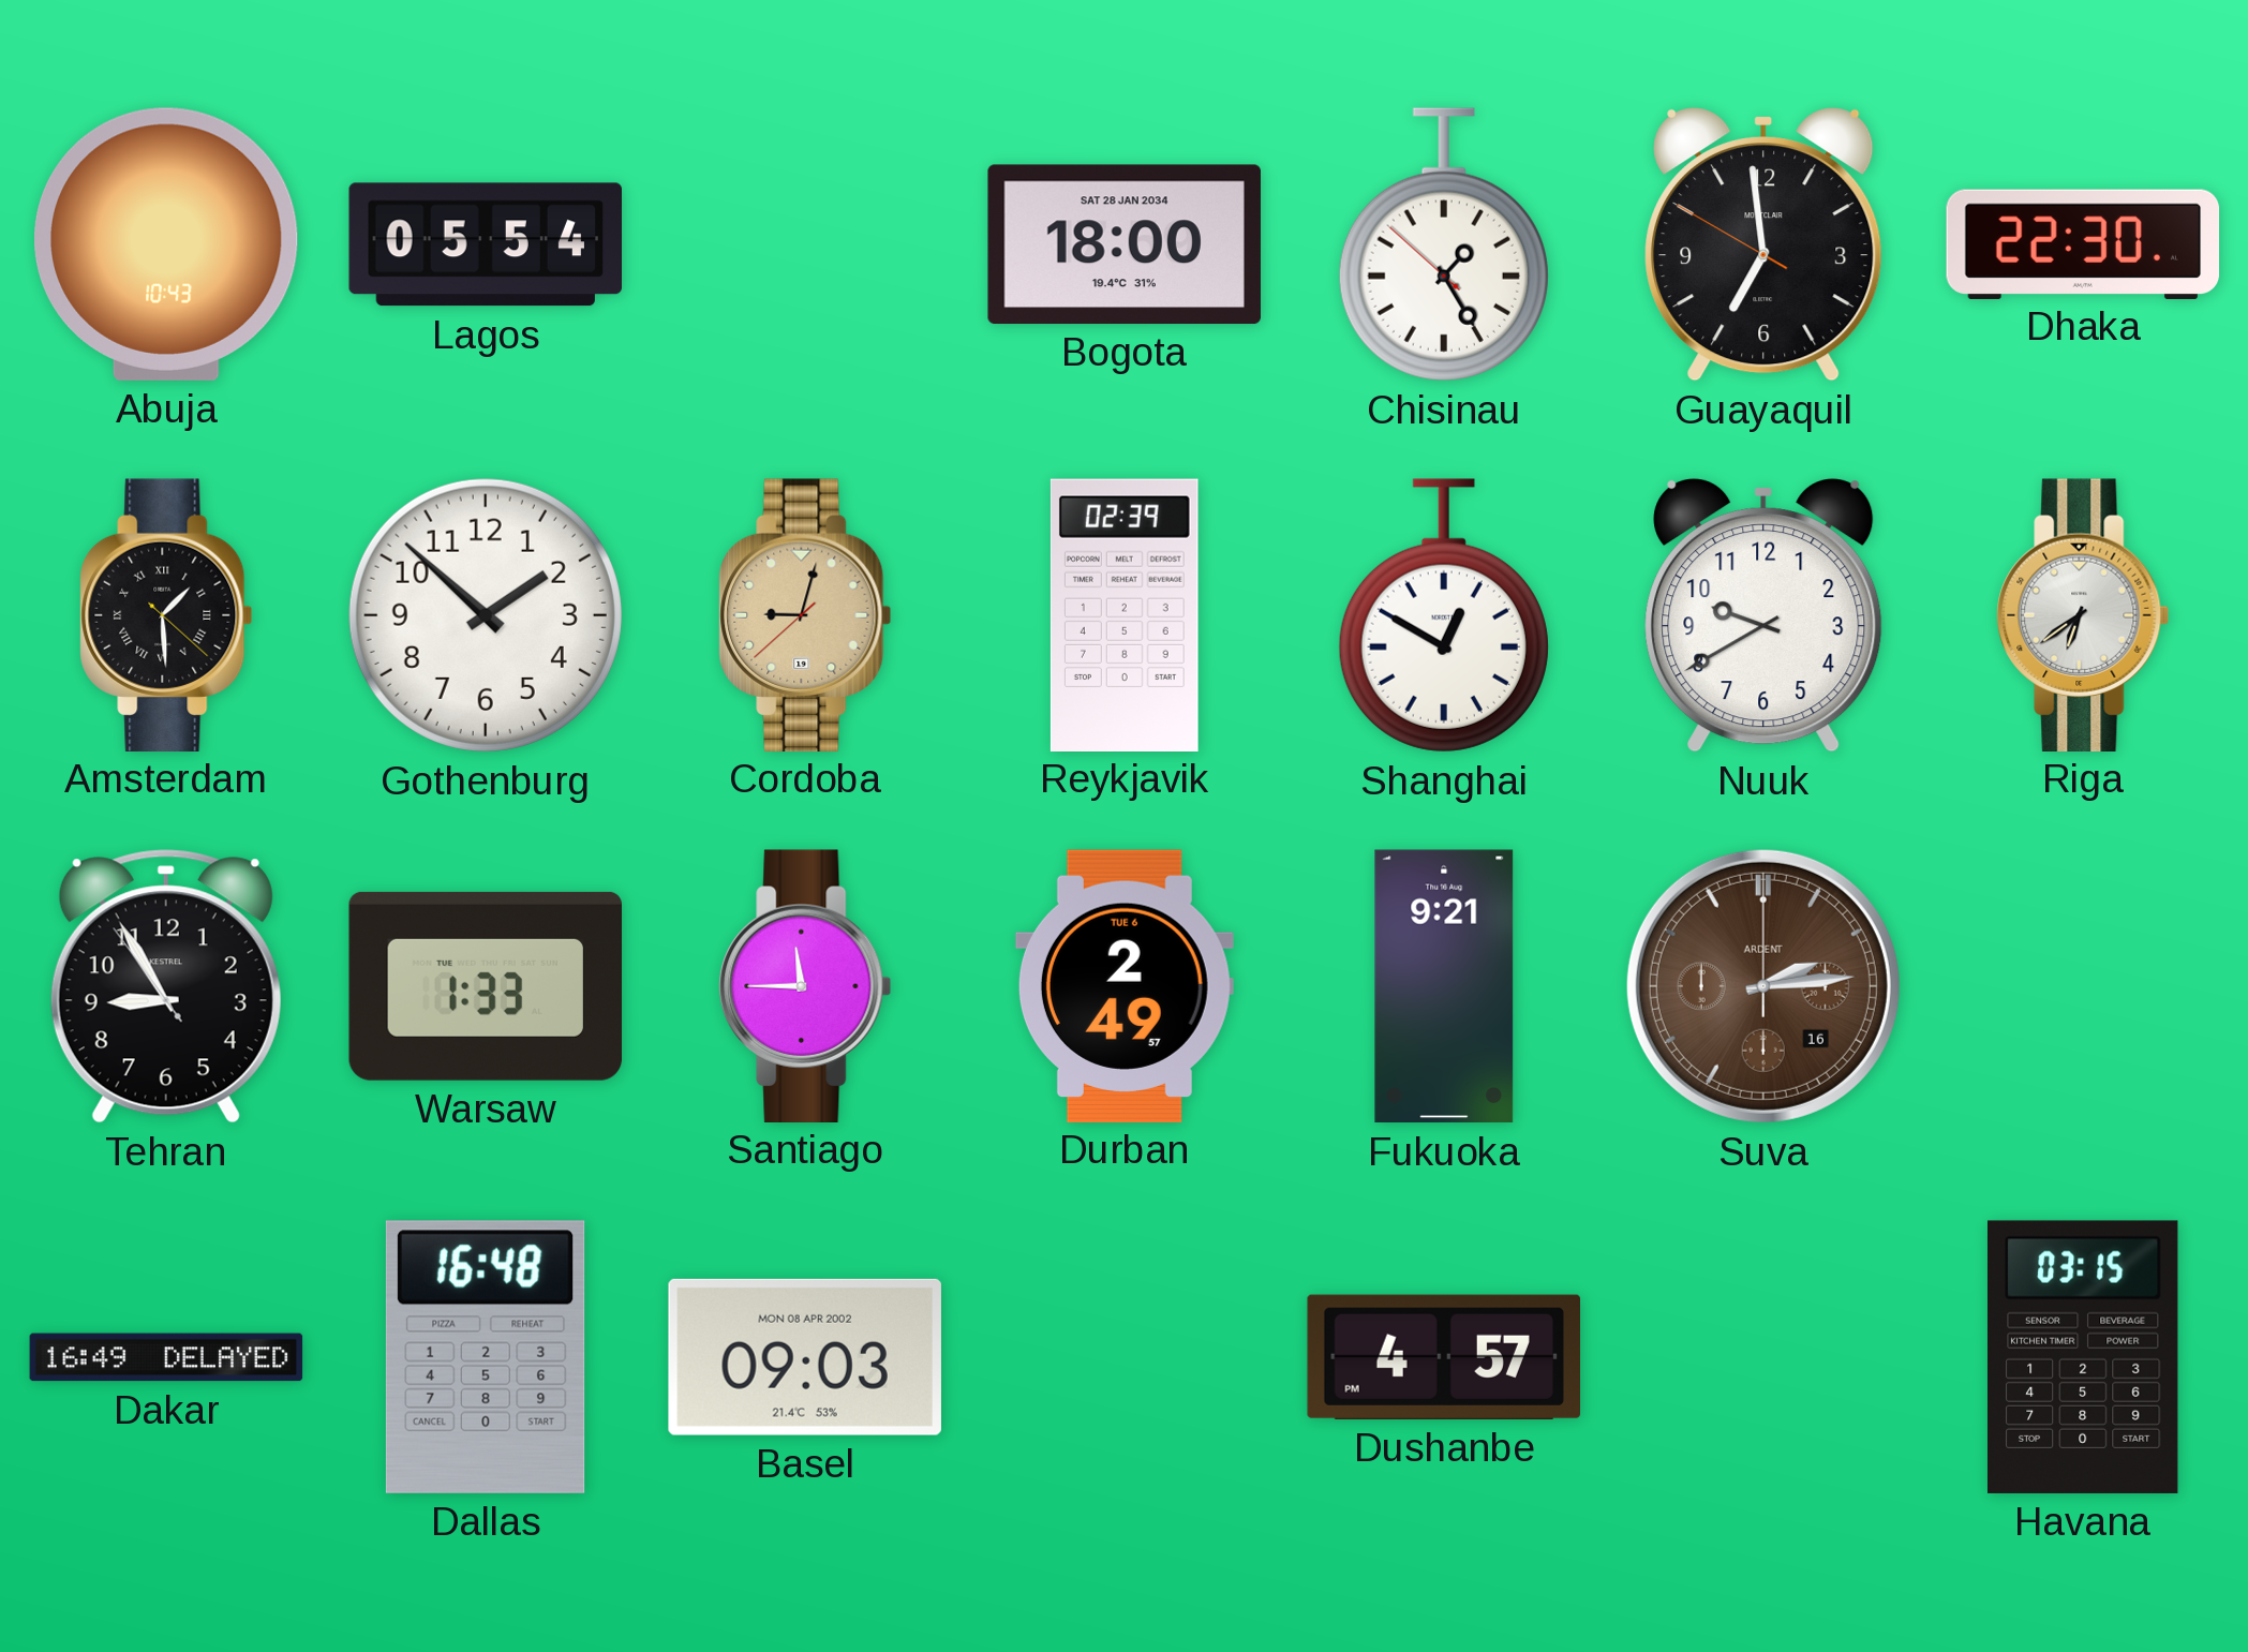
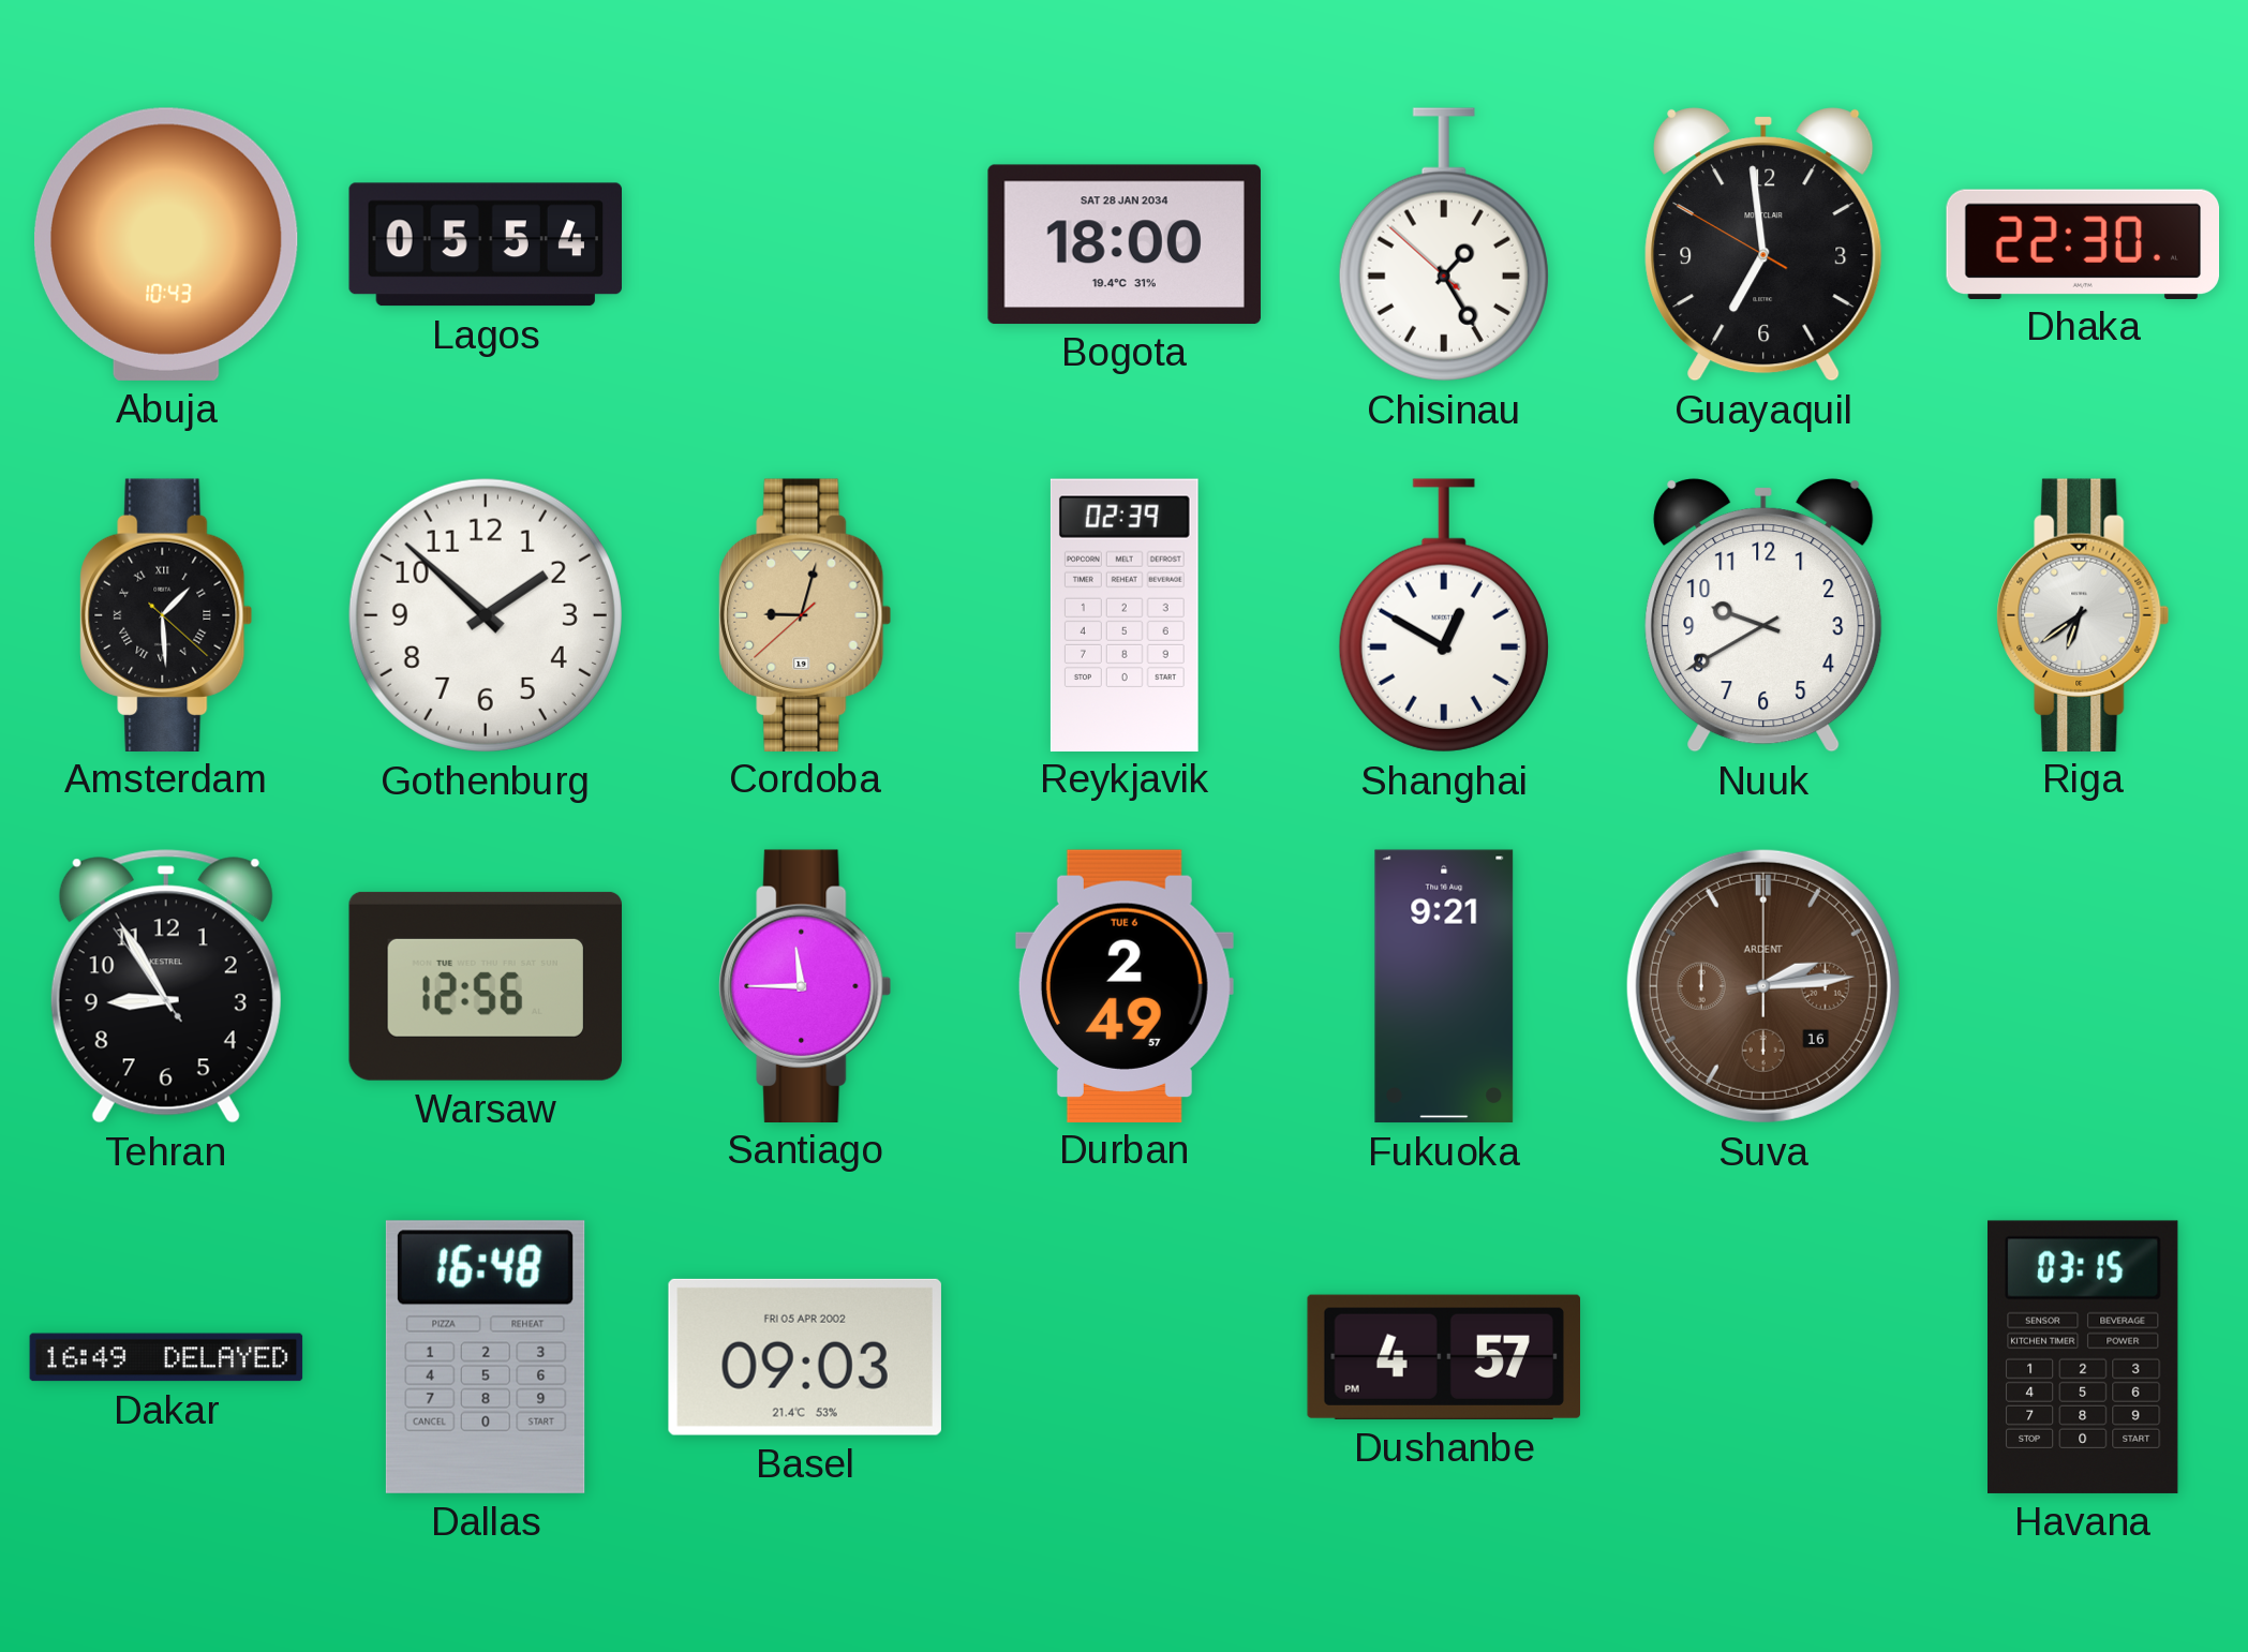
Warsaw: 1:33 -> 12:56 (485, 986)
Basel date: MON 08 APR 2002 -> FRI 05 APR 2002 (805, 1357)
